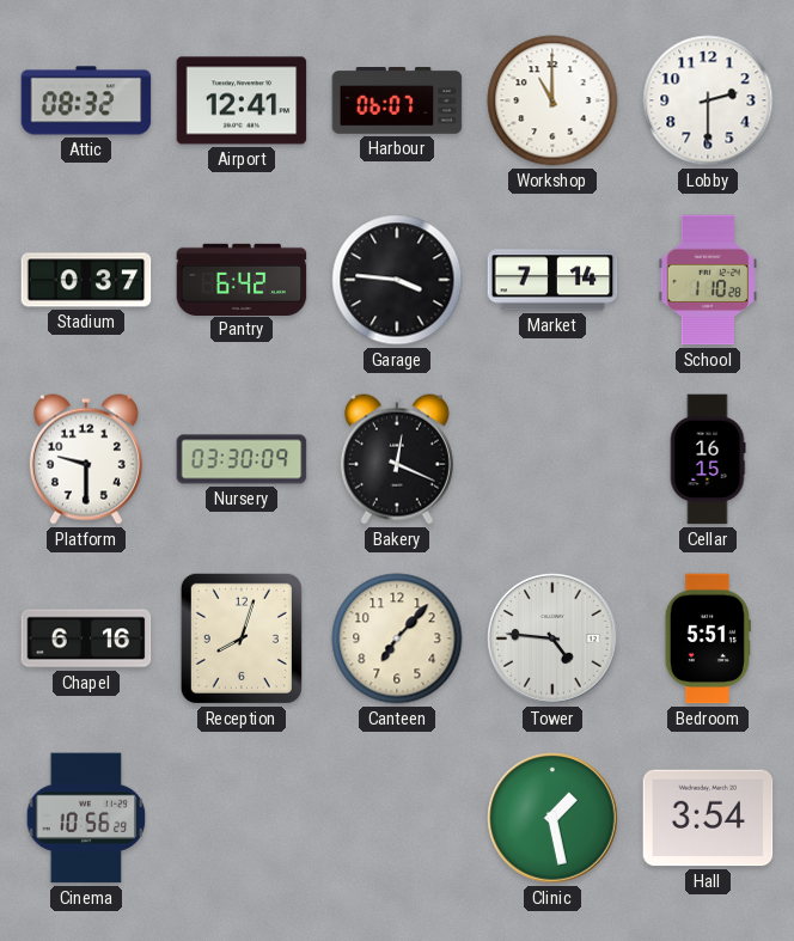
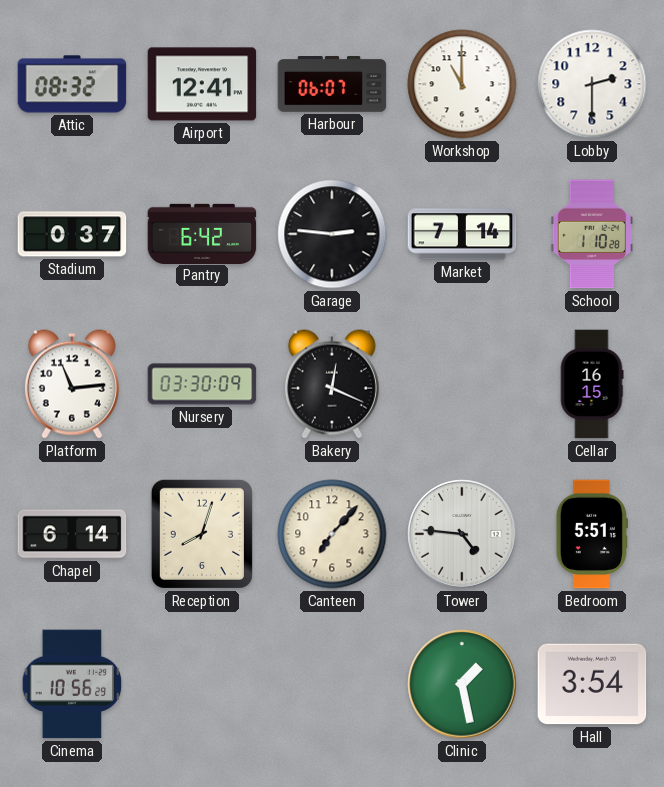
Garage: 3:46 -> 2:46 (332, 234)
Platform: 9:30 -> 11:14 (72, 384)
Chapel: 6:16 -> 6:14 (72, 534)
